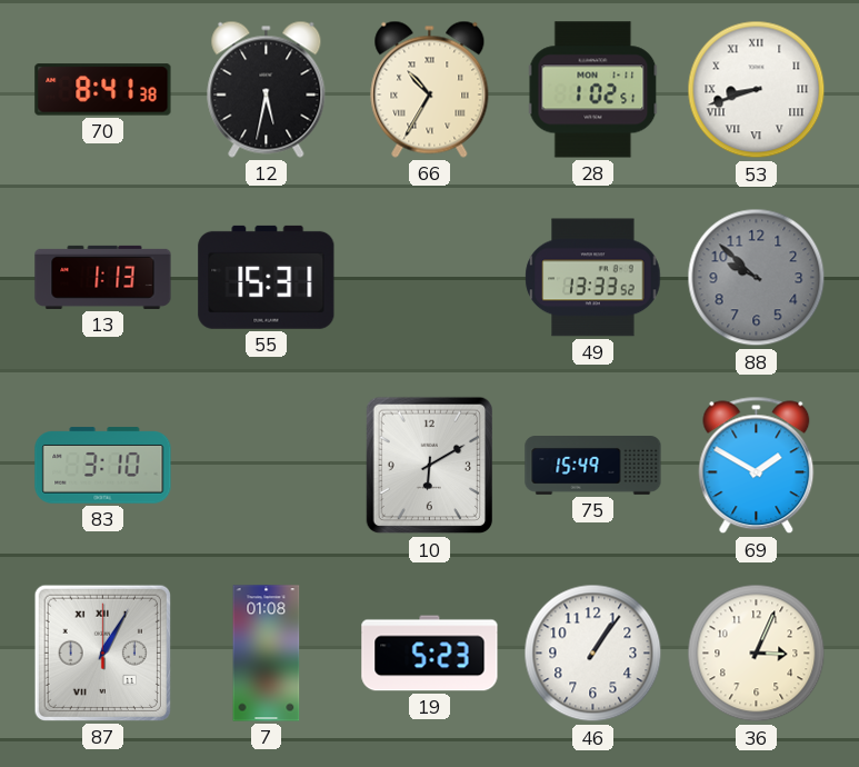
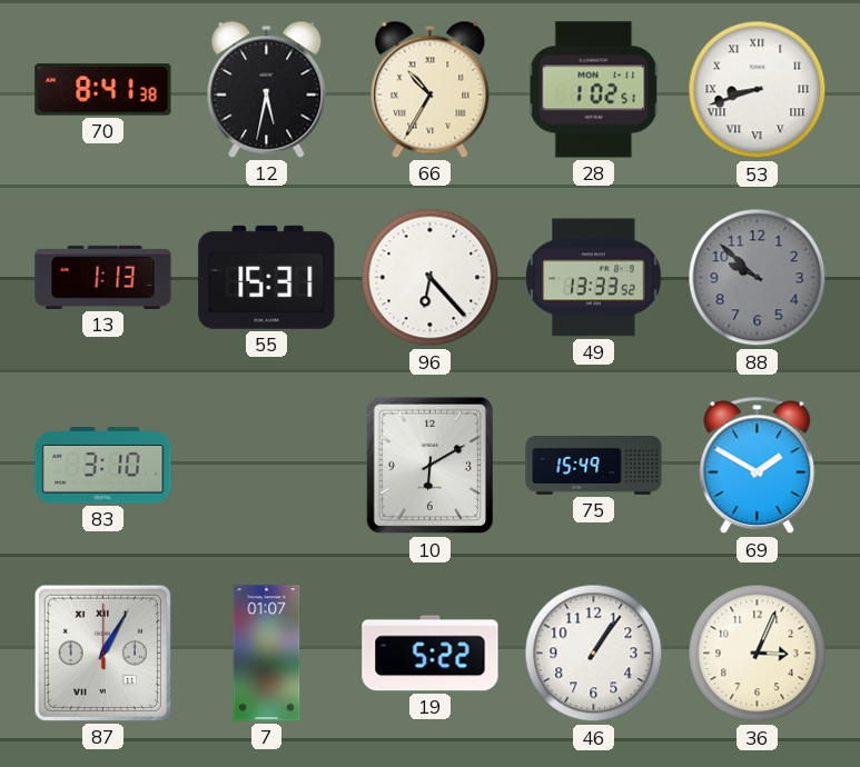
96: none -> 6:23 (431, 278)
7: 01:08 -> 01:07 (267, 654)
19: 5:23 -> 5:22 (431, 654)
